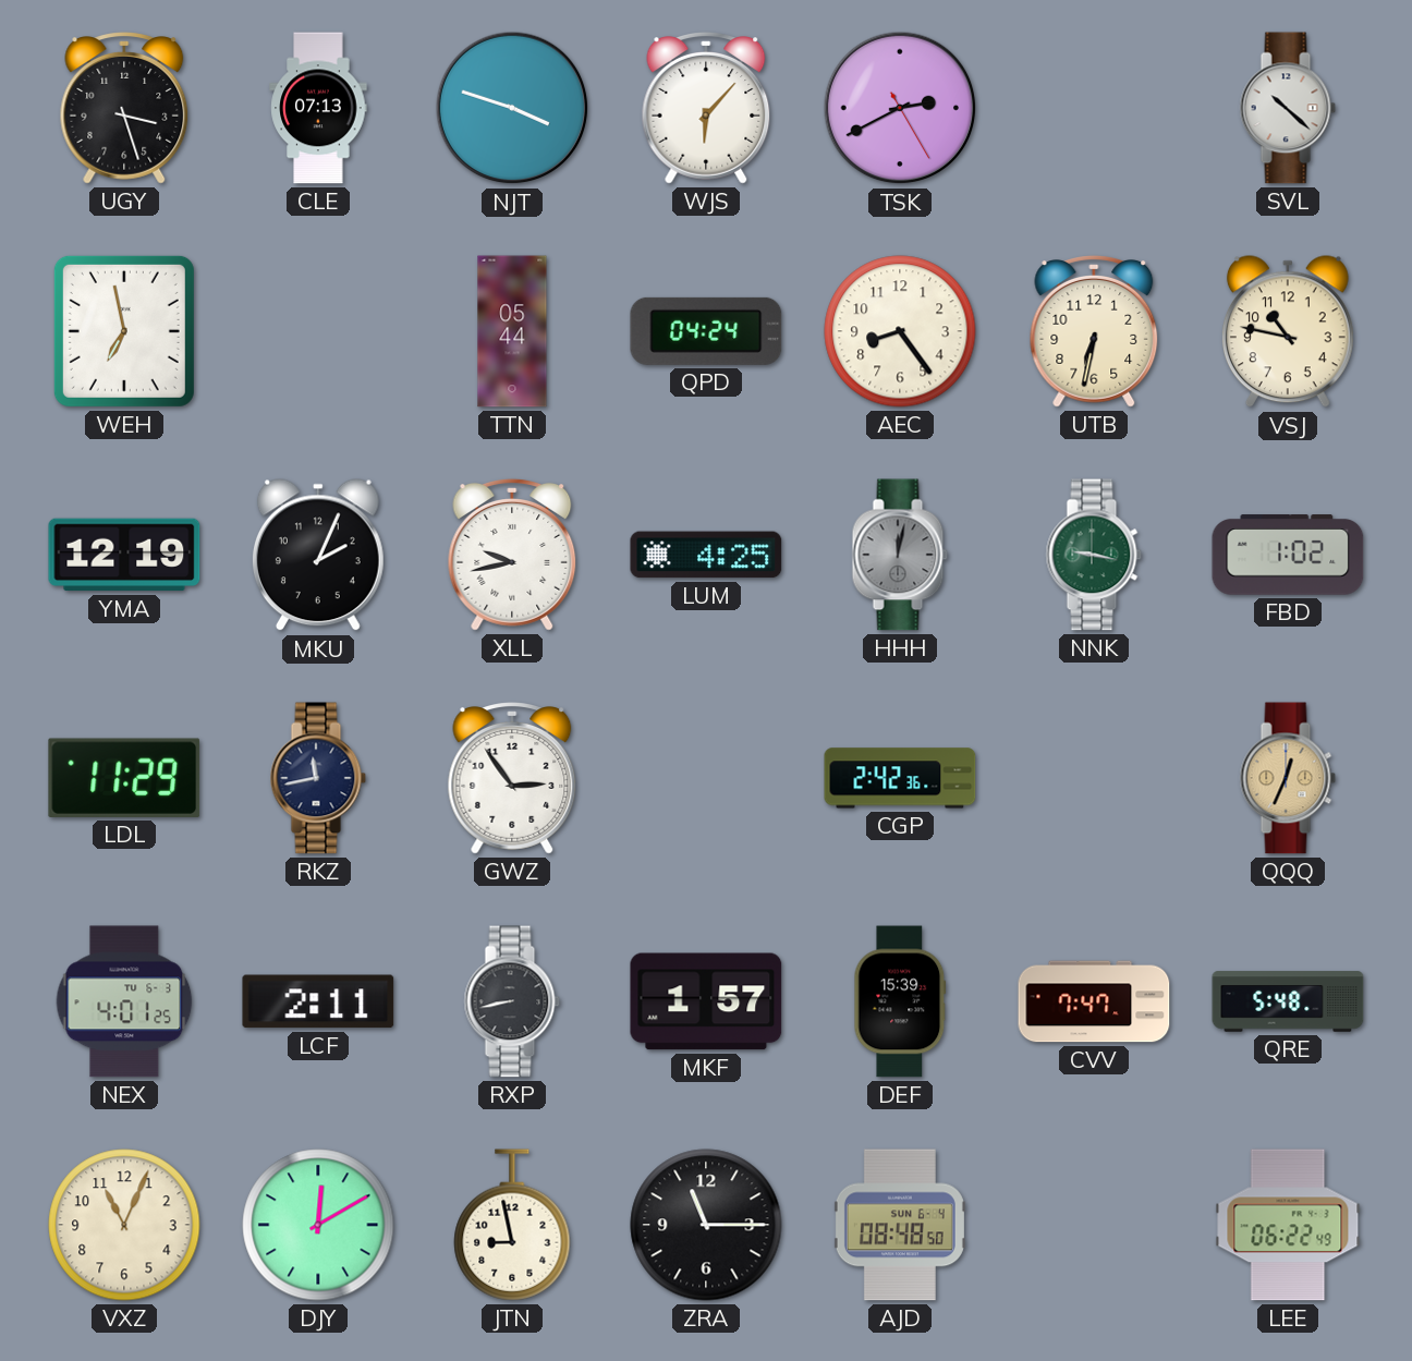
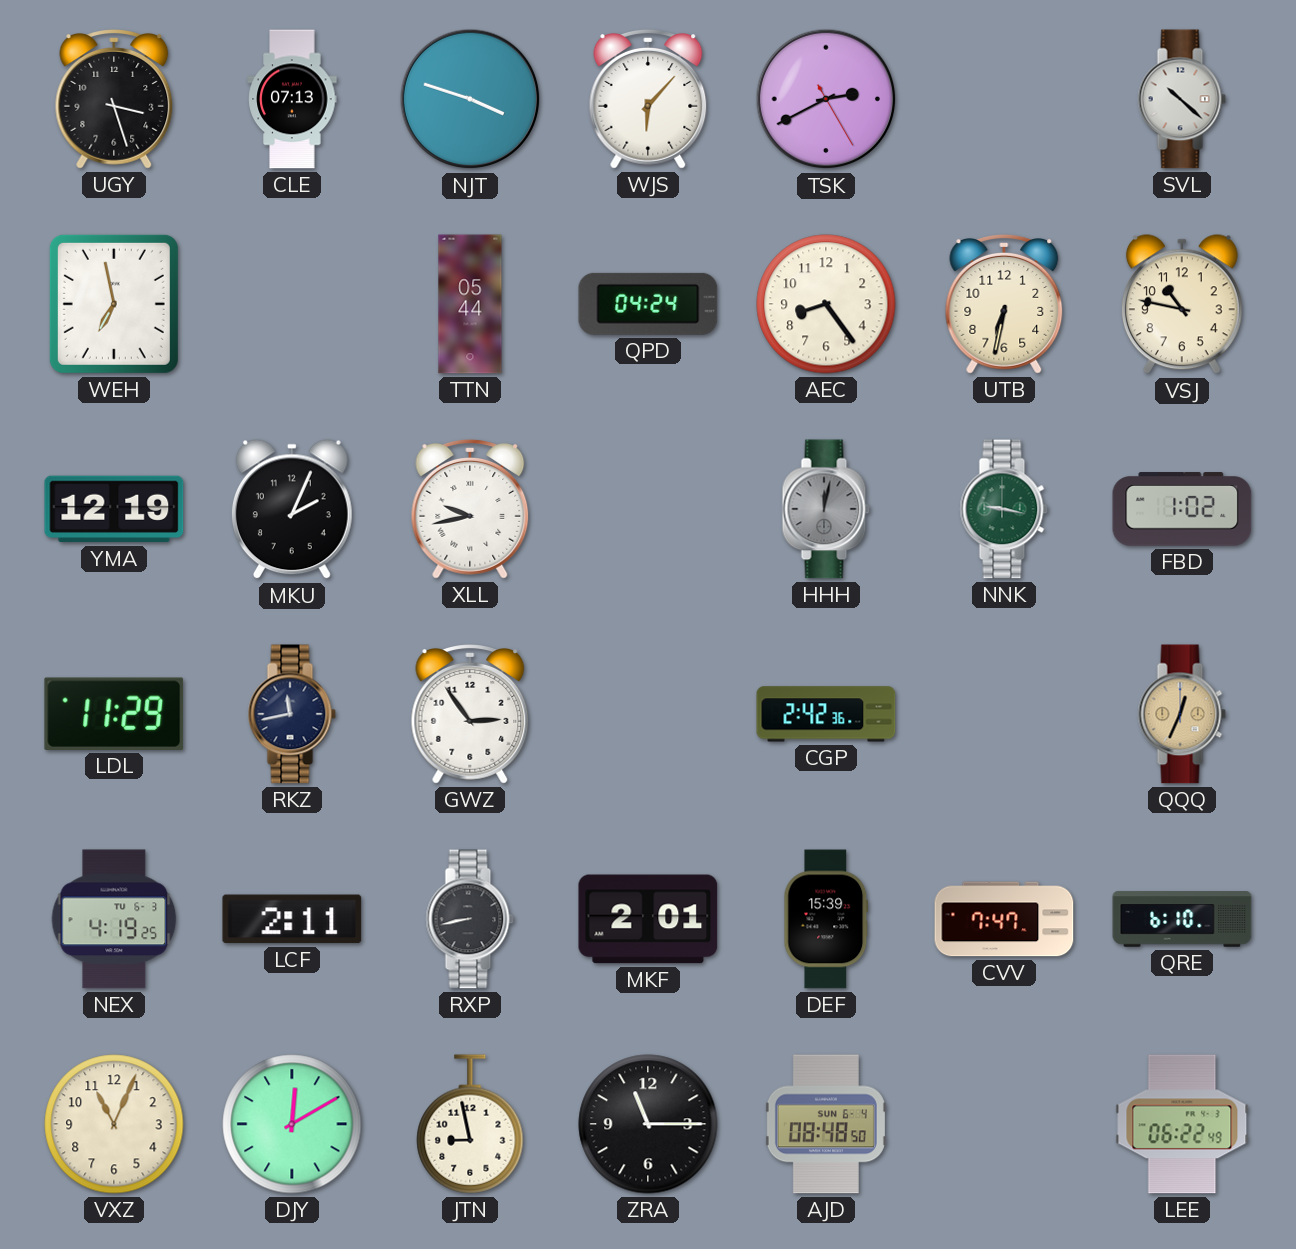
LUM: 4:25 -> none (706, 555)
NEX: 4:01 -> 4:19 (114, 919)
MKF: 1:57 -> 2:01 (648, 919)
QRE: 5:48 -> 6:10 (1182, 919)
